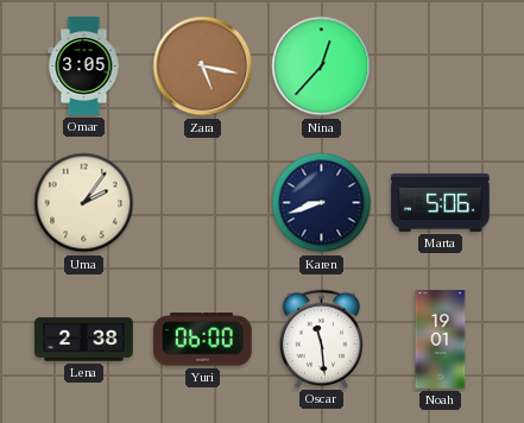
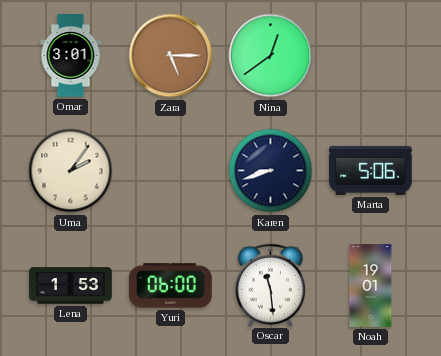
Omar: 3:05 -> 3:01 (71, 56)
Zara: 5:17 -> 5:15 (171, 56)
Nina: 12:37 -> 12:39 (271, 56)
Lena: 2:38 -> 1:53 (71, 286)
